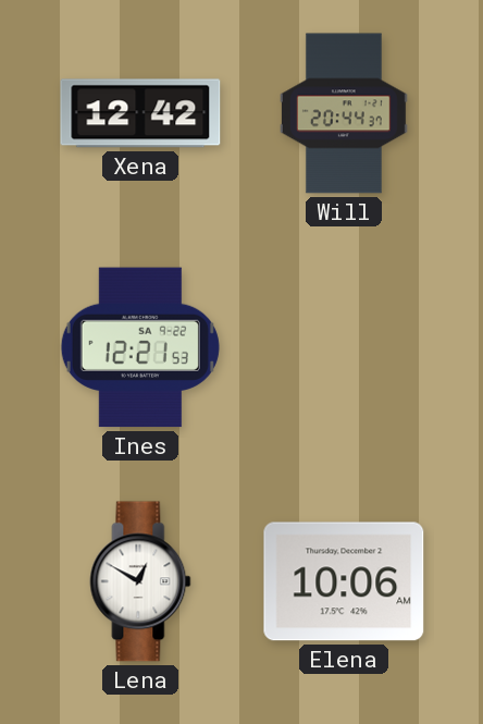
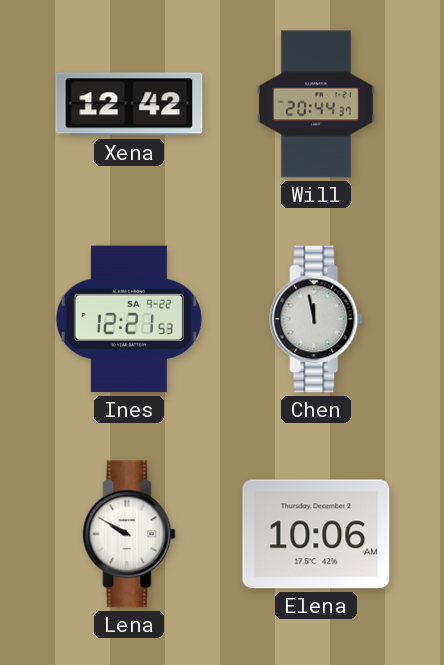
Chen: none -> 11:58 (316, 319)
Lena: 12:50 -> 9:50 (129, 534)
